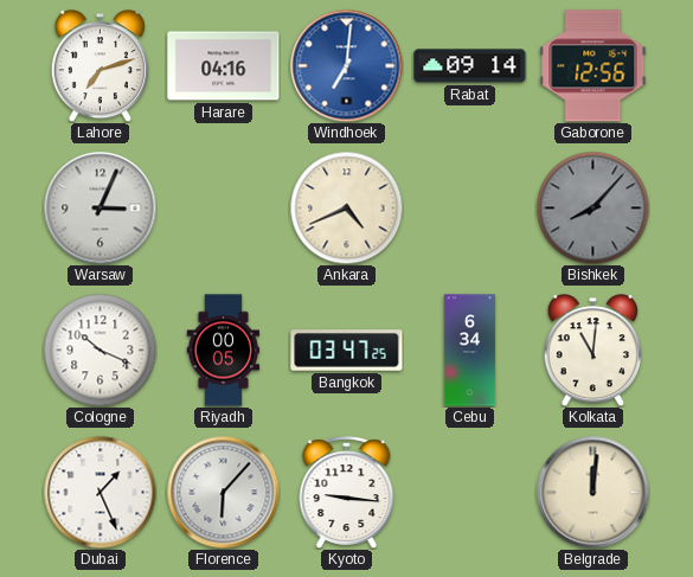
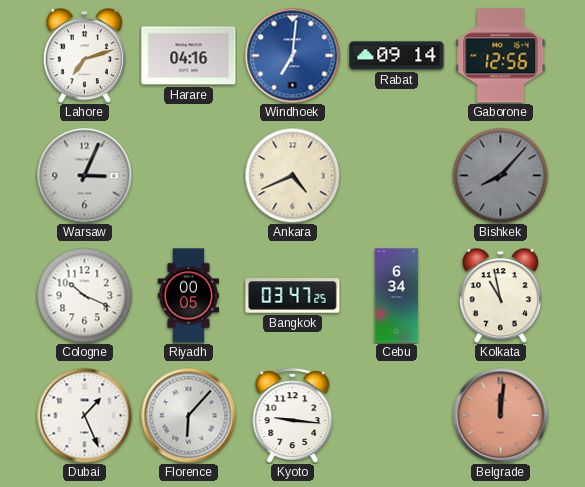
Kolkata: 11:01 -> 10:58 (500, 296)
Belgrade dial: cream -> salmon (500, 415)
